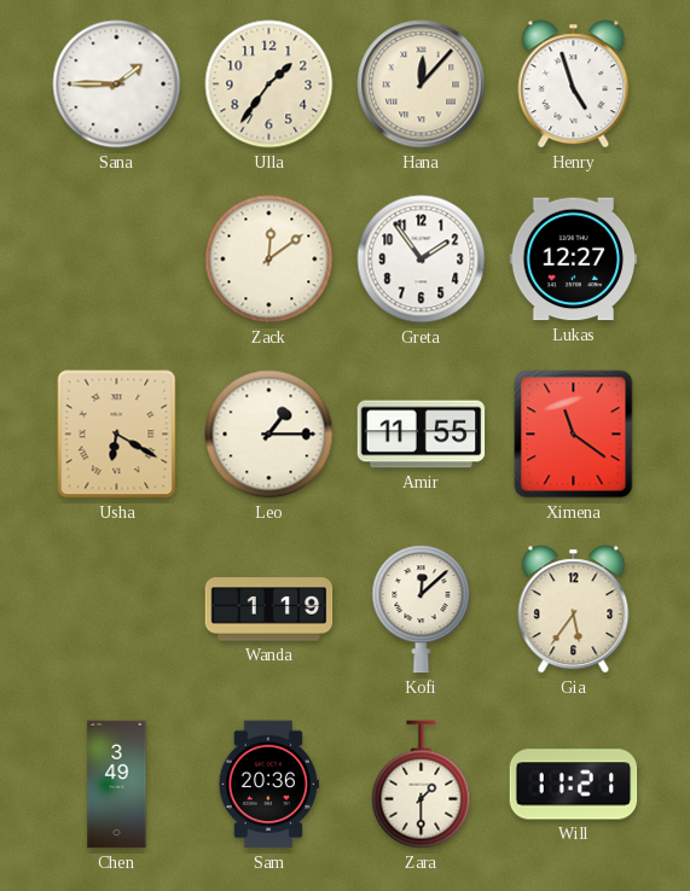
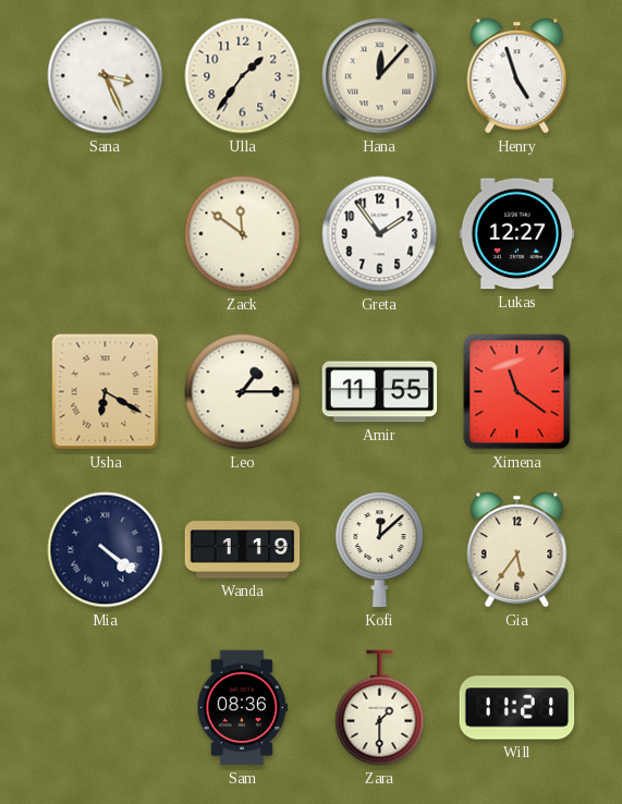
Sana: 1:45 -> 3:26 (106, 76)
Zack: 12:09 -> 11:51 (243, 234)
Mia: none -> 4:21 (106, 550)
Chen: 3:49 -> none (117, 785)
Sam: 20:36 -> 08:36 (242, 708)
